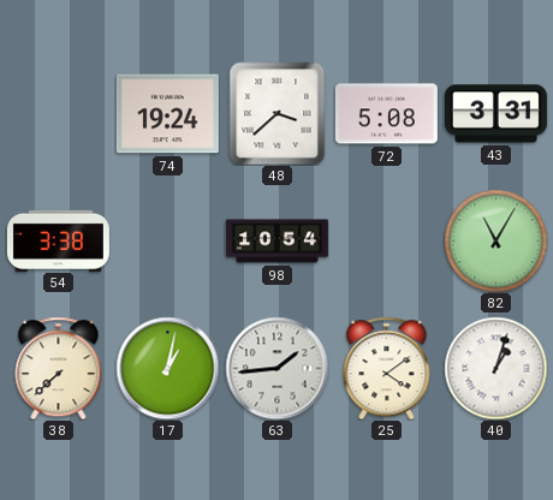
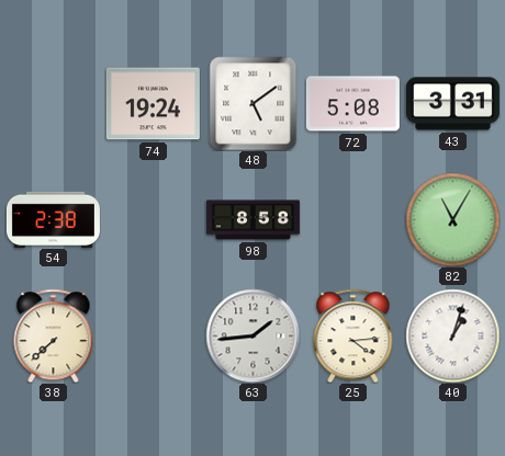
48: 3:38 -> 5:09 (254, 103)
54: 3:38 -> 2:38 (53, 219)
98: 10:54 -> 8:58 (252, 220)
17: 1:02 -> none (167, 368)
25: 4:09 -> 4:14 (353, 335)
